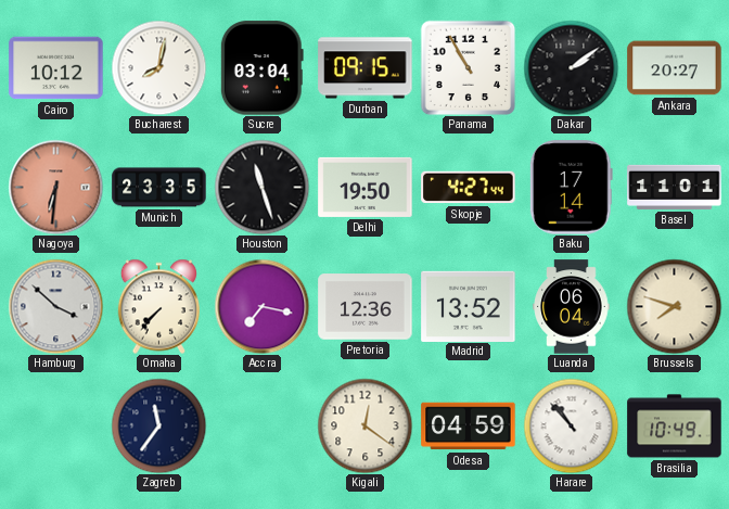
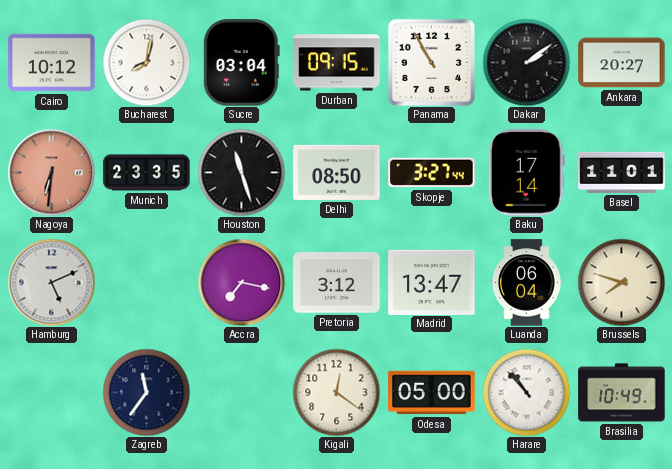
Delhi: 19:50 -> 08:50 (337, 172)
Skopje: 4:27 -> 3:27 (432, 173)
Hamburg: 3:52 -> 5:11 (51, 282)
Omaha: 7:37 -> none (158, 306)
Pretoria: 12:36 -> 3:12 (337, 283)
Madrid: 13:52 -> 13:47 (432, 282)
Odesa: 04:59 -> 05:00 (432, 393)
